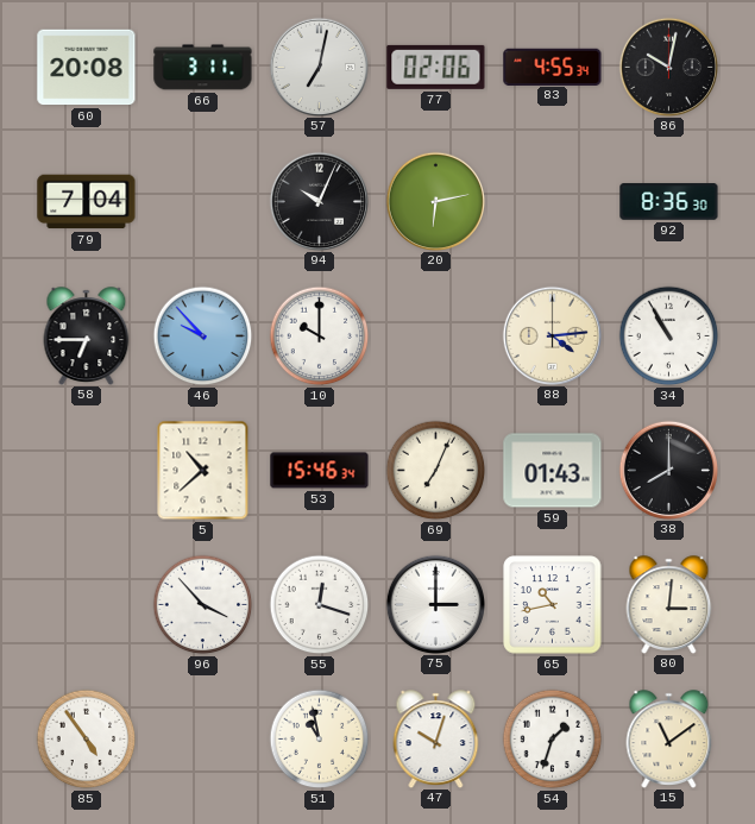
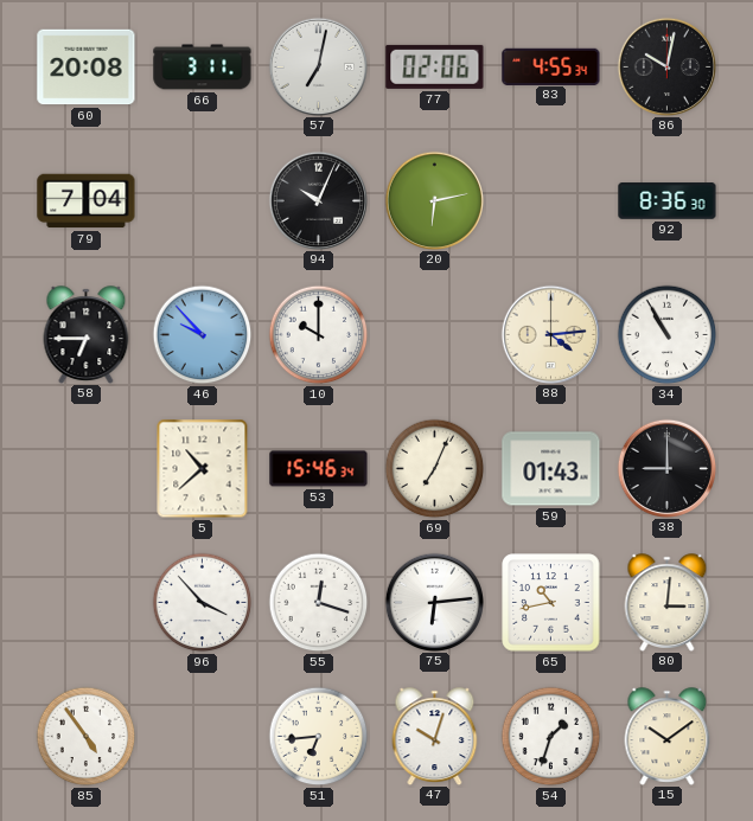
38: 8:00 -> 9:00 (666, 468)
75: 3:00 -> 6:14 (434, 602)
51: 10:58 -> 6:44 (319, 737)
15: 11:09 -> 10:09 (668, 736)
